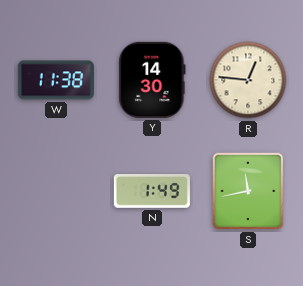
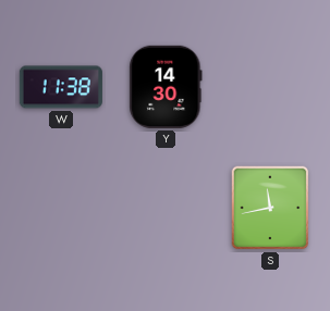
R: 12:46 -> none (248, 80)
N: 1:49 -> none (152, 192)
